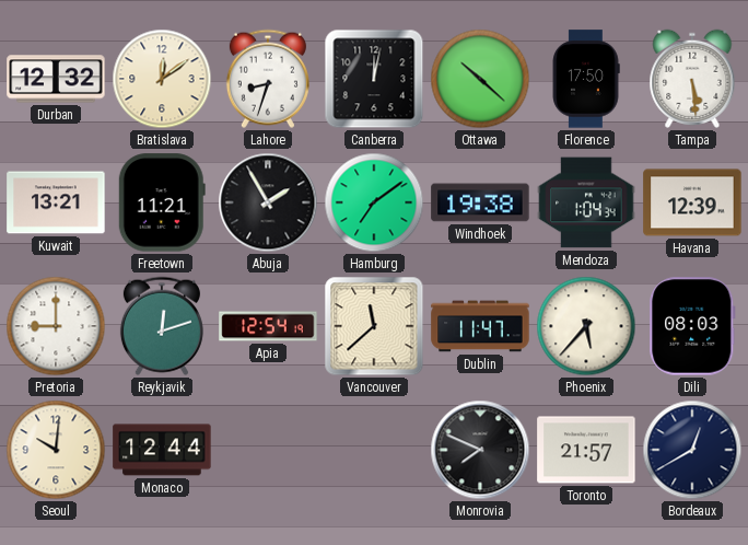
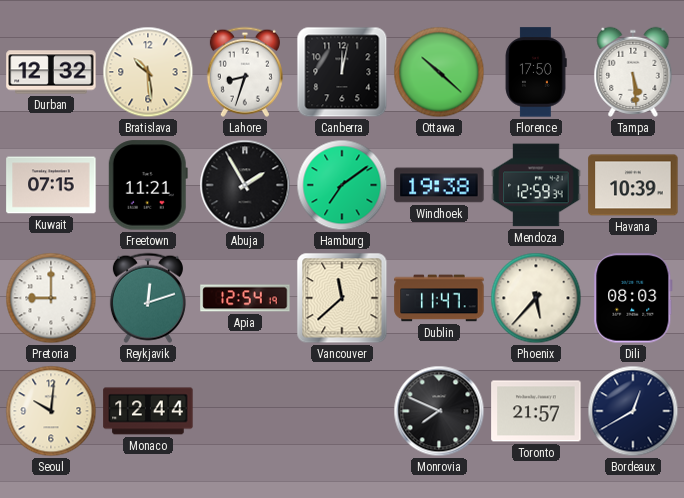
Bratislava: 12:09 -> 10:29 (148, 72)
Kuwait: 13:21 -> 07:15 (51, 185)
Mendoza: 1:04 -> 12:59 (536, 185)
Havana: 12:39 -> 10:39 (633, 185)
